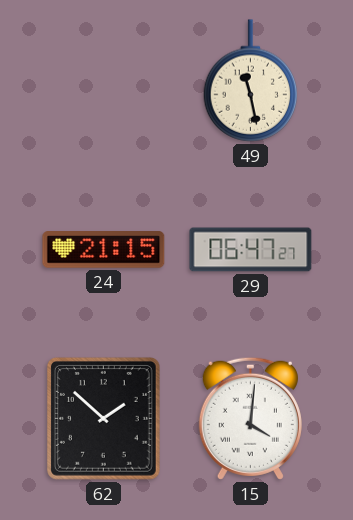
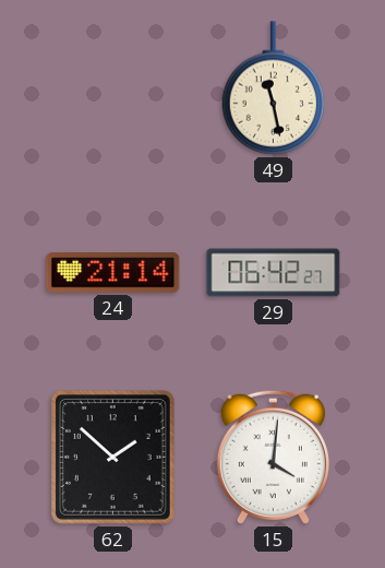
24: 21:15 -> 21:14 (113, 273)
29: 06:47 -> 06:42 (274, 273)
